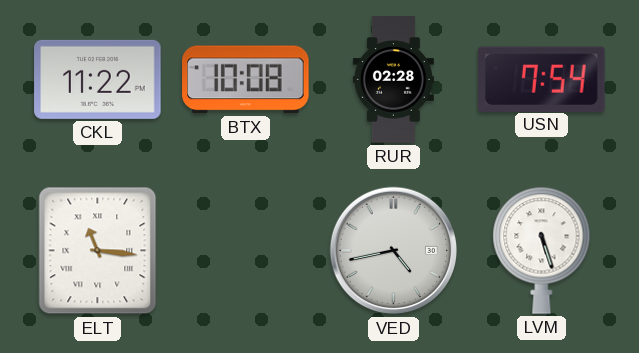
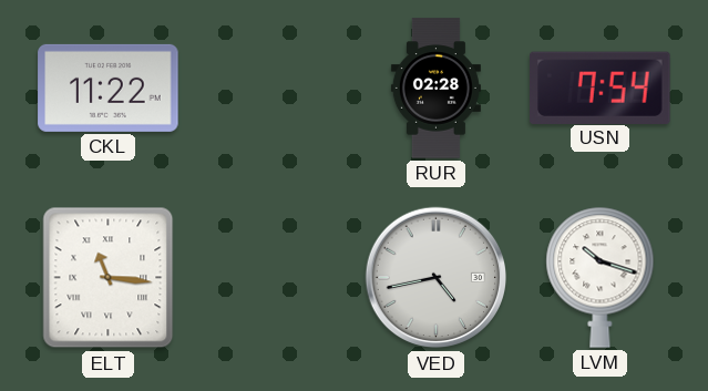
BTX: 10:08 -> none (246, 80)
LVM: 5:27 -> 10:18 (601, 277)
